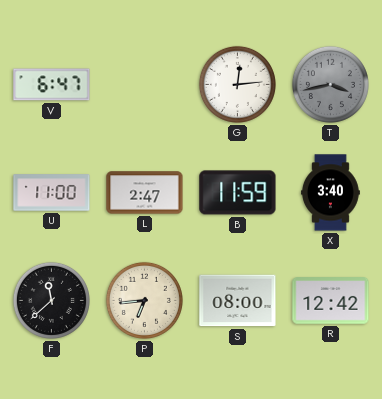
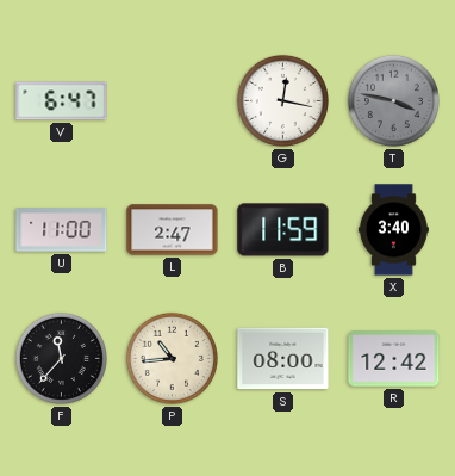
G: 12:14 -> 12:17 (282, 100)
T: 3:43 -> 3:47 (393, 100)
F: 11:38 -> 11:37 (61, 358)
P: 6:44 -> 10:44 (172, 358)
